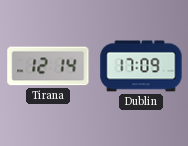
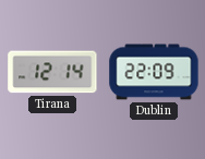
Dublin: 17:09 -> 22:09 (154, 72)
